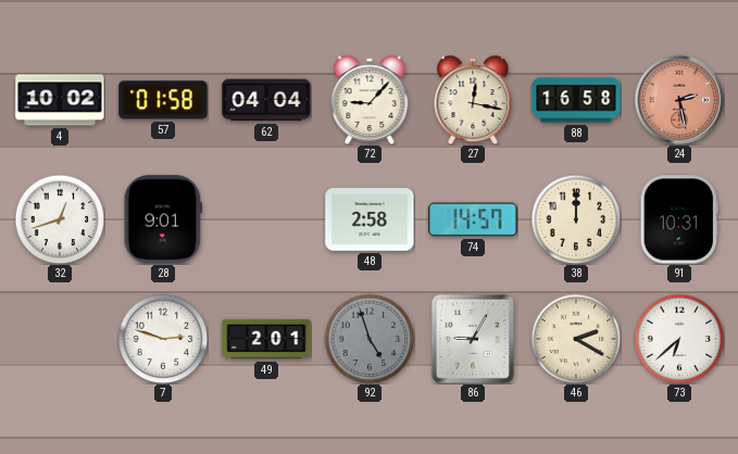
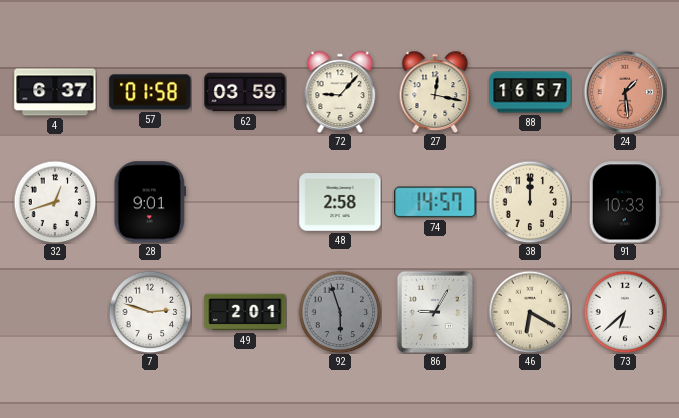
4: 10:02 -> 6:37 (55, 92)
62: 04:04 -> 03:59 (245, 92)
88: 16:58 -> 16:57 (530, 92)
24: 2:28 -> 1:29 (625, 92)
91: 10:31 -> 10:33 (625, 202)
92: 4:57 -> 5:57 (340, 312)
46: 2:20 -> 6:20 (530, 312)
